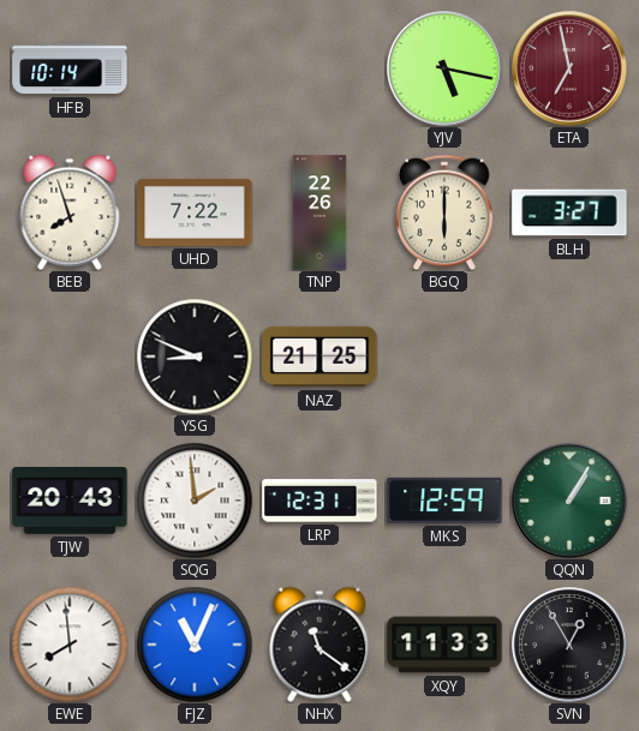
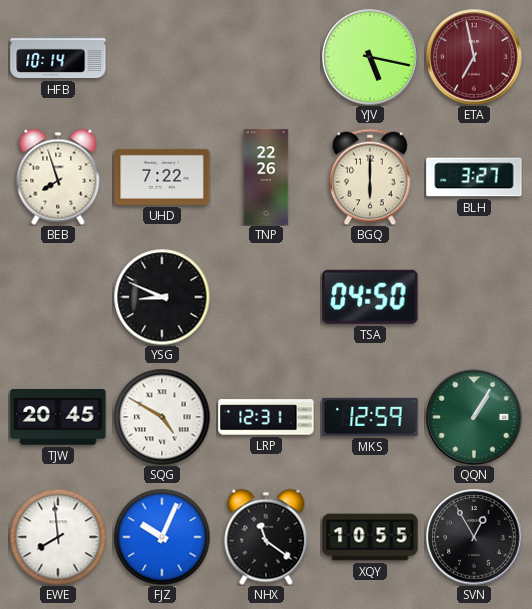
NAZ: 21:25 -> none (319, 356)
TSA: none -> 04:50 (370, 297)
TJW: 20:43 -> 20:45 (58, 418)
SQG: 1:59 -> 4:50 (162, 417)
FJZ: 11:04 -> 10:04 (162, 537)
XQY: 11:33 -> 10:55 (370, 537)
